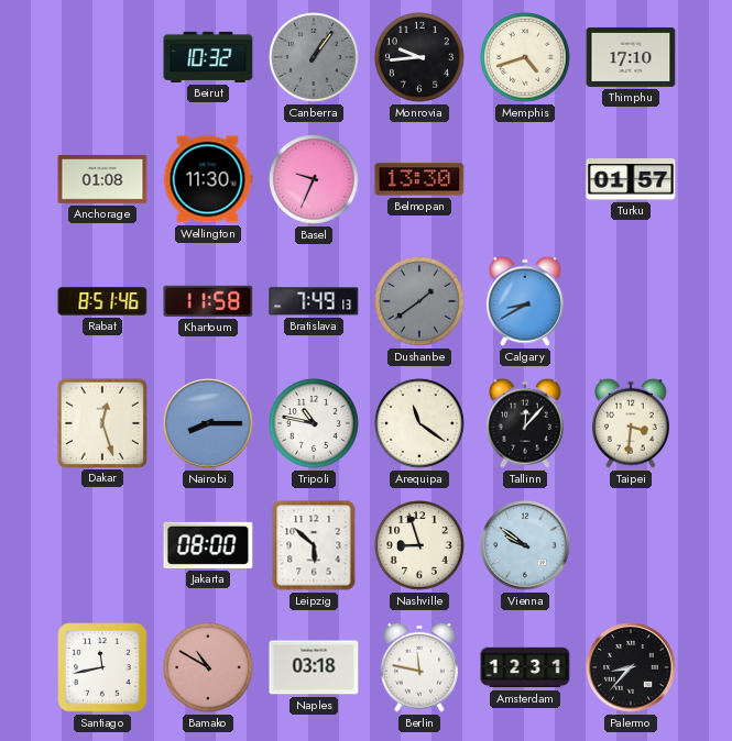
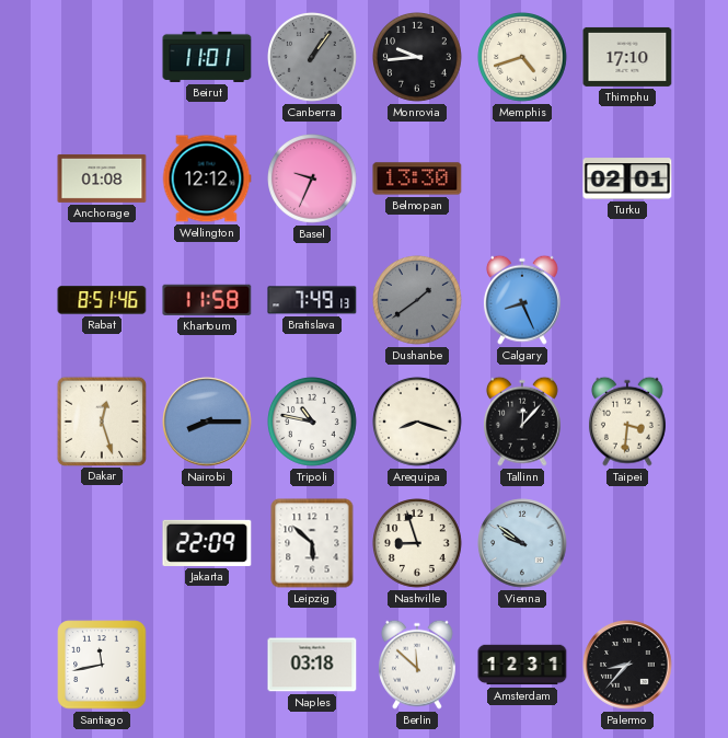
Beirut: 10:32 -> 11:01 (207, 57)
Wellington: 11:30 -> 12:12 (207, 178)
Turku: 01:57 -> 02:01 (627, 178)
Calgary: 8:40 -> 8:26 (522, 300)
Arequipa: 11:21 -> 8:18 (418, 423)
Jakarta: 08:00 -> 22:09 (207, 543)
Bamako: 10:50 -> none (209, 668)
Berlin: 11:47 -> 11:52 (417, 665)
